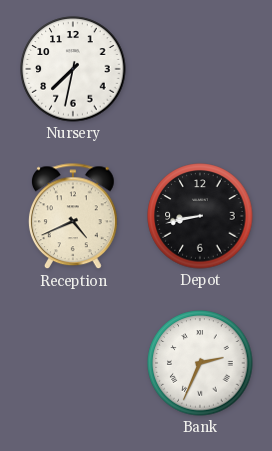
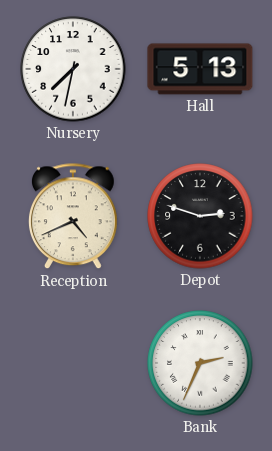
Hall: none -> 5:13 (200, 69)
Depot: 8:43 -> 2:48 (200, 216)
